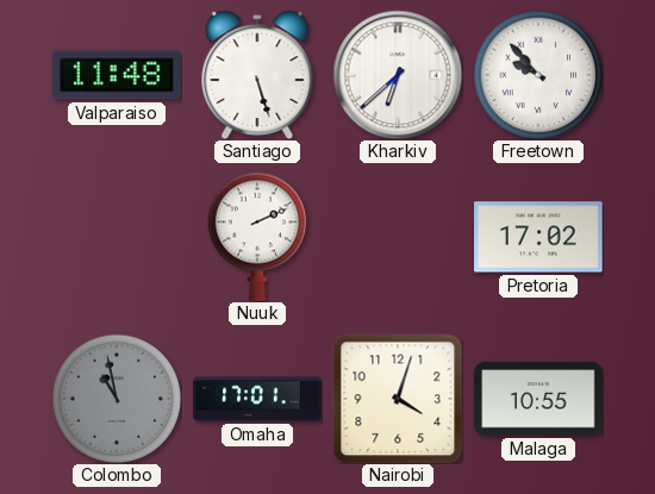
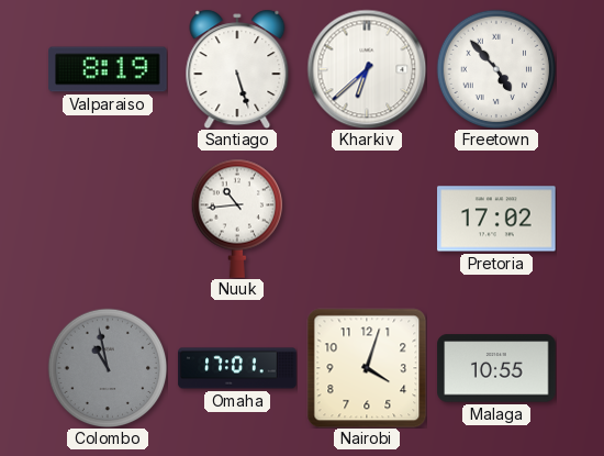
Valparaiso: 11:48 -> 8:19 (108, 69)
Freetown: 9:53 -> 4:53 (496, 69)
Nuuk: 2:11 -> 10:44 (237, 219)
